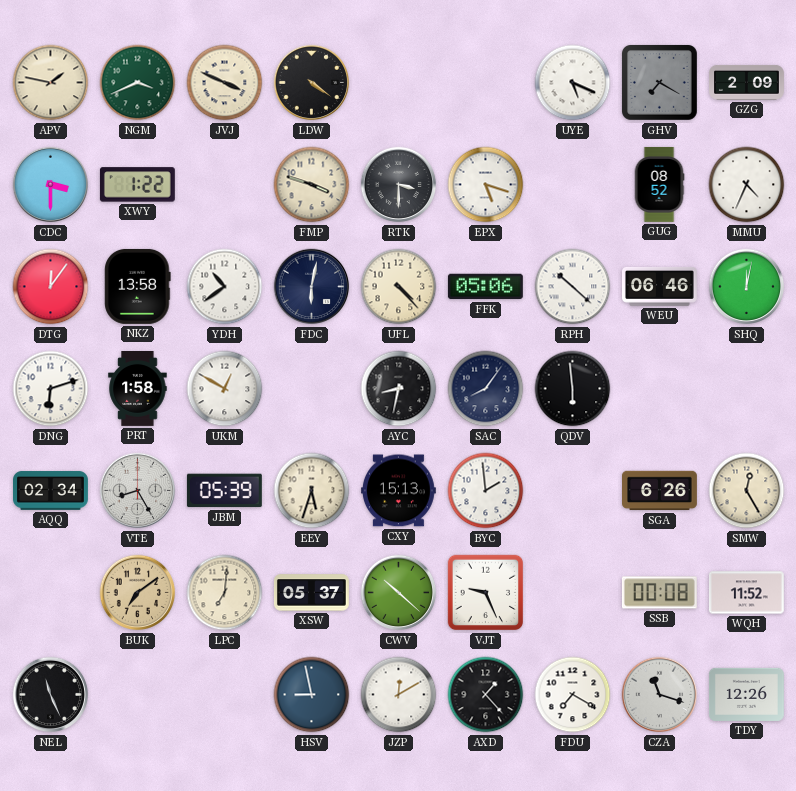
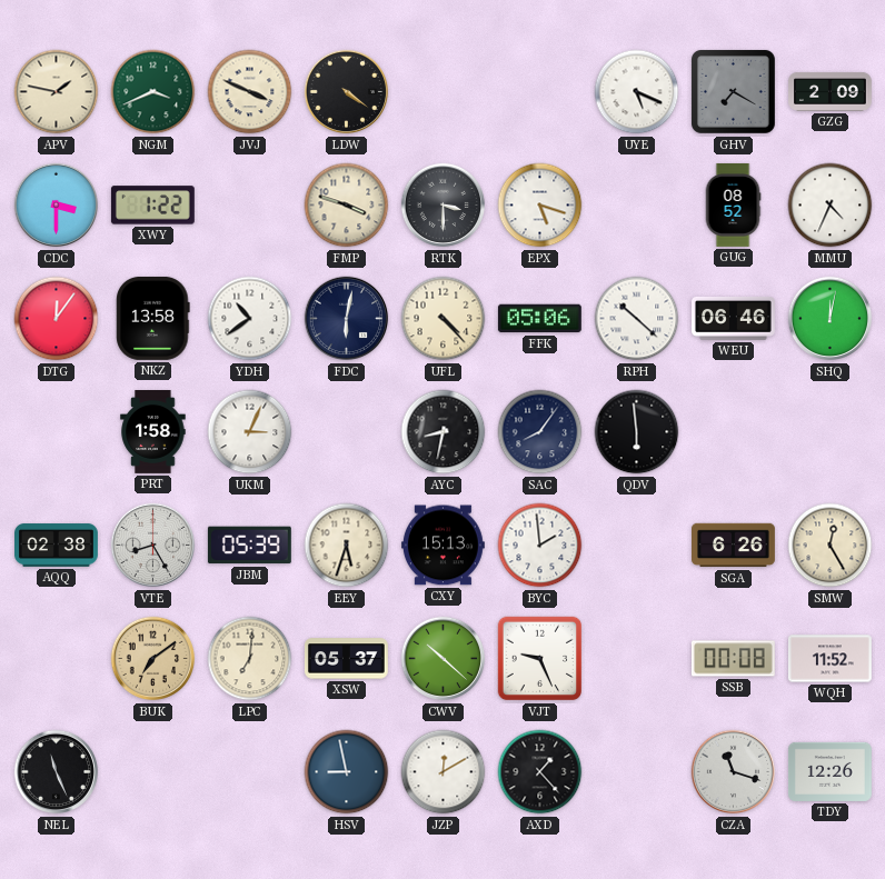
DNG: 6:12 -> none (51, 389)
UKM: 12:50 -> 3:04 (250, 432)
AQQ: 02:34 -> 02:38 (57, 546)
FDU: 7:20 -> none (573, 695)
